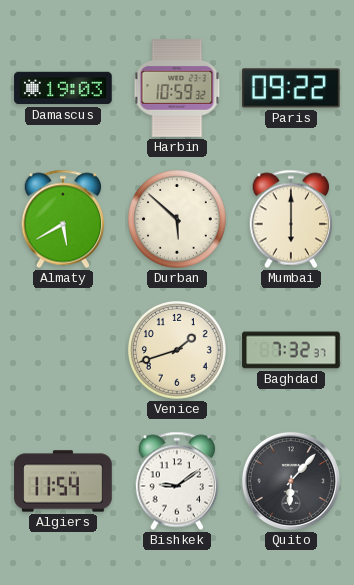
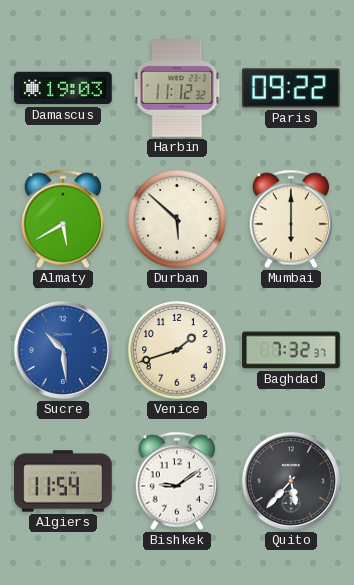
Harbin: 10:59 -> 11:12 (177, 88)
Sucre: none -> 10:29 (63, 350)
Quito: 6:07 -> 5:37 (291, 481)
